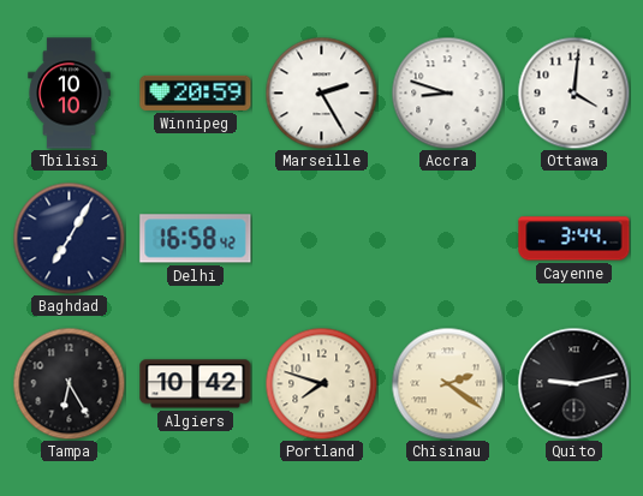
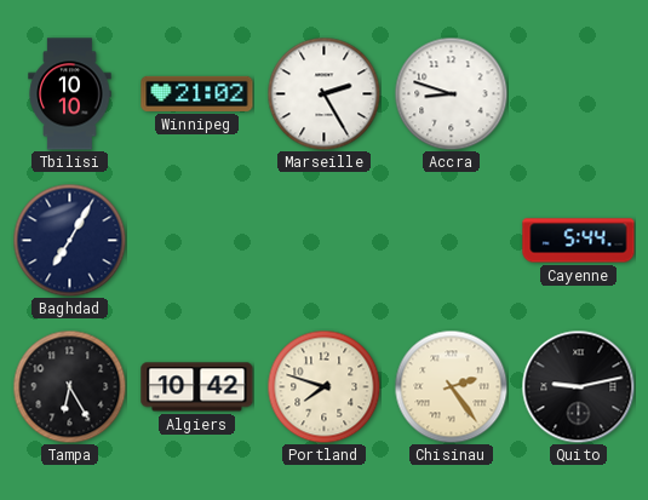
Winnipeg: 20:59 -> 21:02 (197, 93)
Ottawa: 4:01 -> none (573, 92)
Delhi: 16:58 -> none (196, 239)
Cayenne: 3:44 -> 5:44 (579, 241)
Chisinau: 2:21 -> 2:24 (451, 386)
